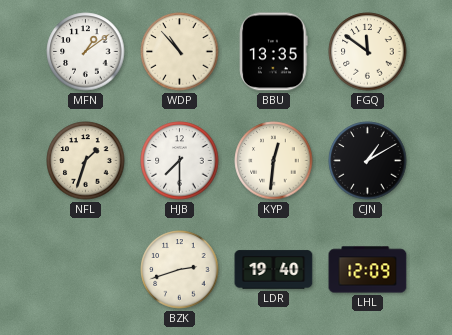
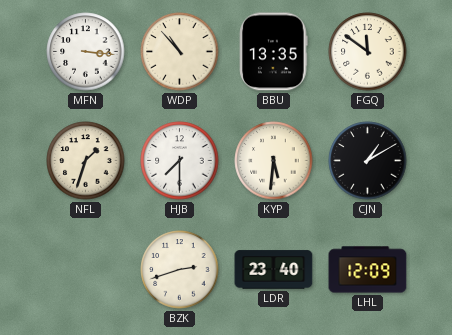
MFN: 1:09 -> 3:16 (86, 52)
KYP: 12:31 -> 5:31 (274, 161)
LDR: 19:40 -> 23:40 (274, 270)
